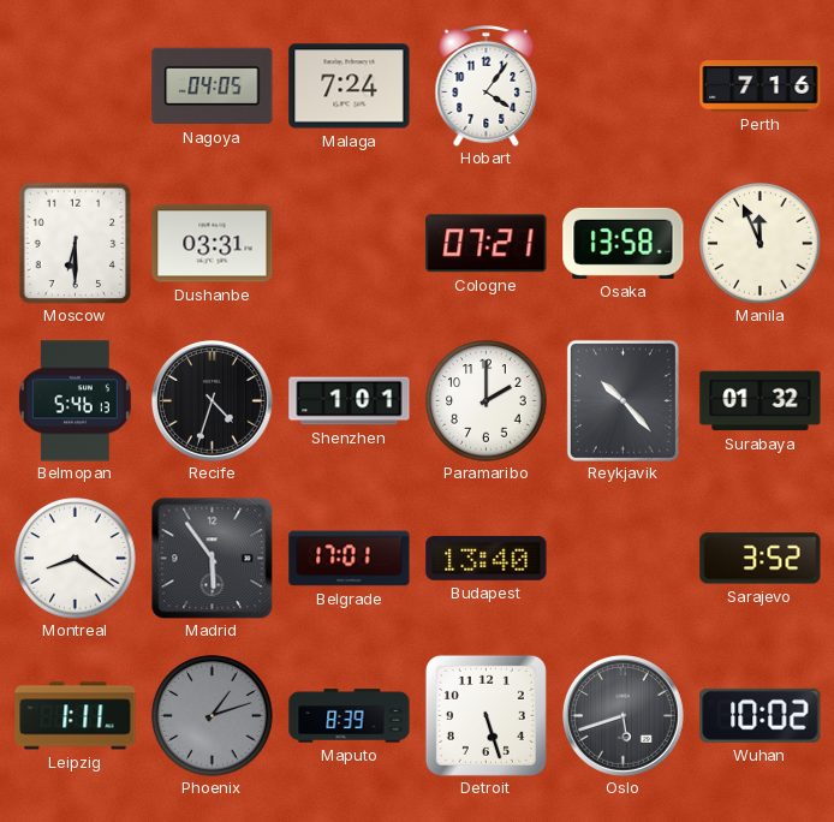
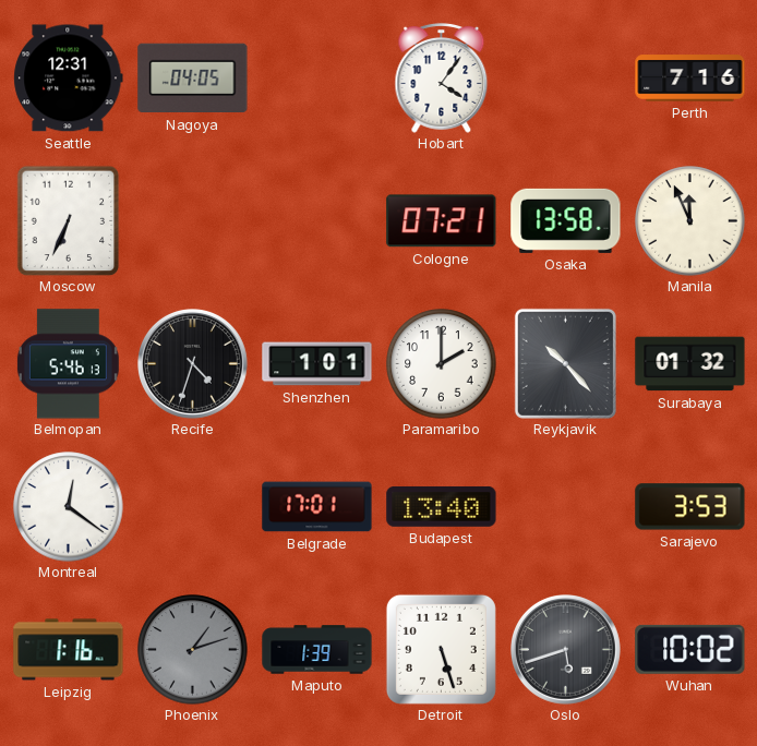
Seattle: none -> 12:31 (69, 79)
Malaga: 7:24 -> none (350, 87)
Moscow: 6:30 -> 6:34 (69, 220)
Dushanbe: 03:31 -> none (213, 244)
Montreal: 8:21 -> 12:21 (69, 507)
Madrid: 5:54 -> none (212, 558)
Sarajevo: 3:52 -> 3:53 (690, 507)
Leipzig: 1:11 -> 1:16 (69, 650)
Maputo: 8:39 -> 1:39 (317, 650)
